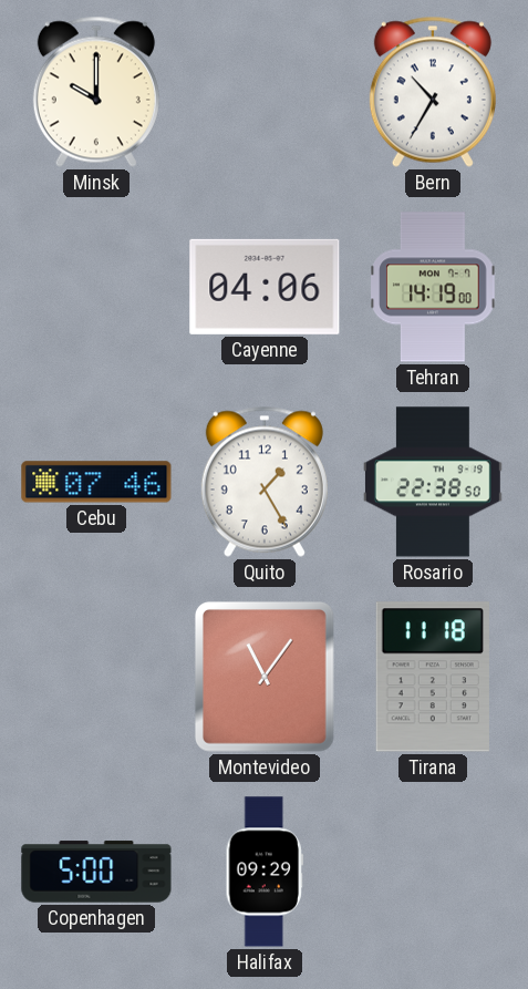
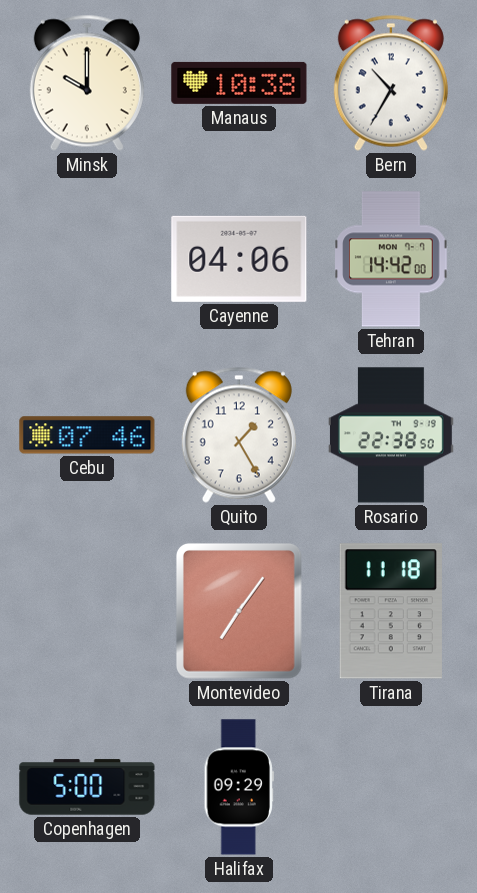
Manaus: none -> 10:38 (239, 83)
Tehran: 14:19 -> 14:42 (391, 259)
Montevideo: 11:06 -> 7:06 (239, 611)
